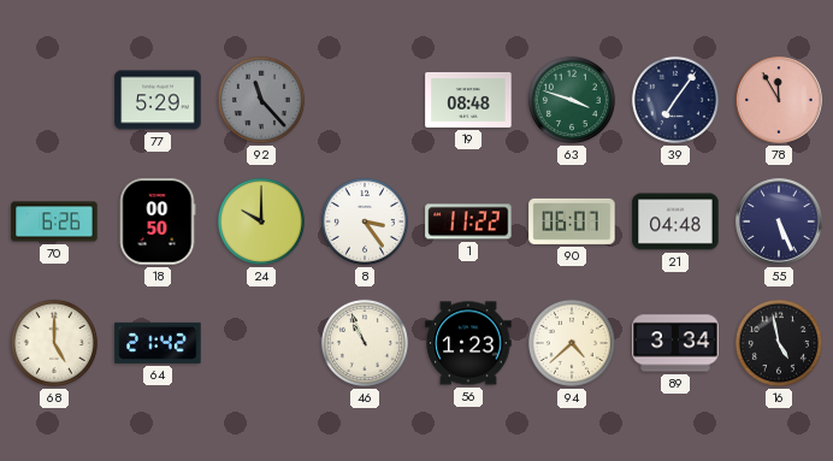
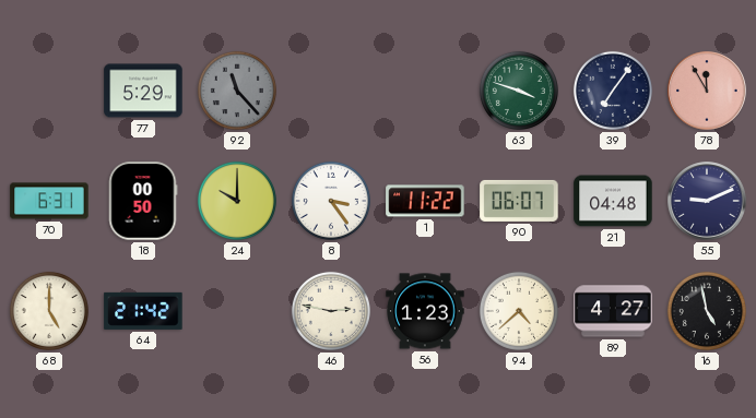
19: 08:48 -> none (468, 100)
70: 6:26 -> 6:31 (49, 201)
55: 5:26 -> 9:11 (707, 201)
46: 10:56 -> 2:47 (331, 311)
89: 3:34 -> 4:27 (613, 311)
